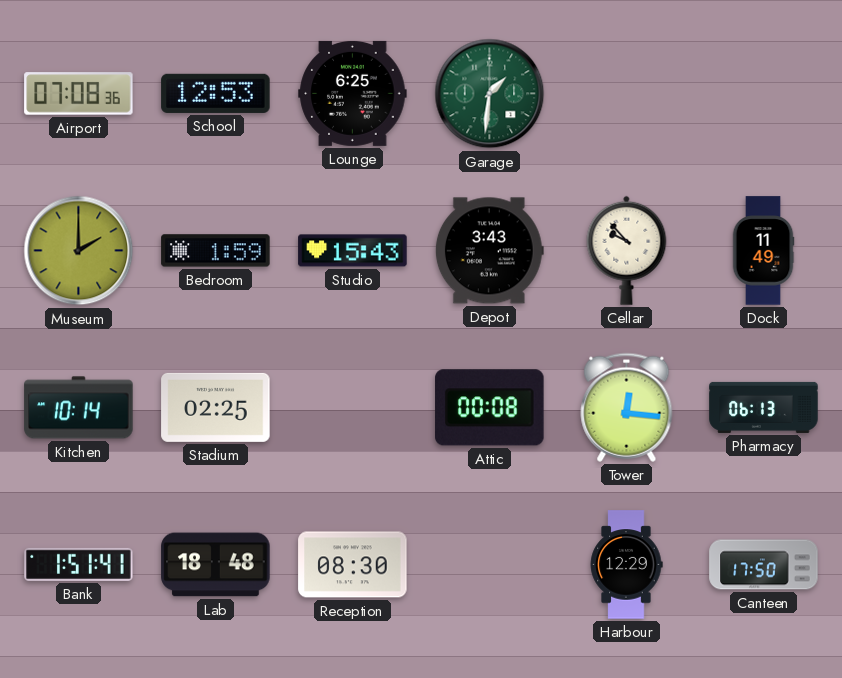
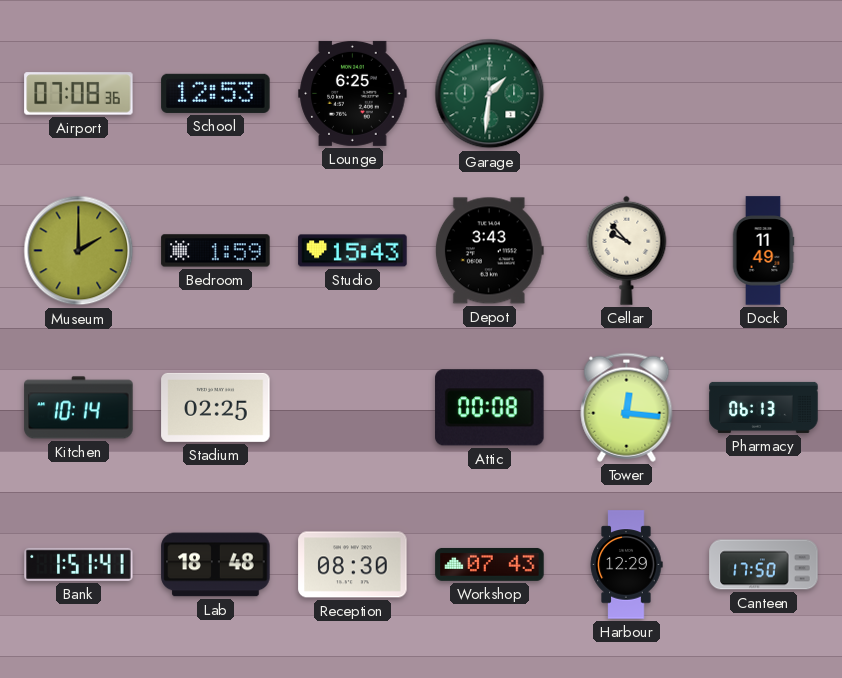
Workshop: none -> 07:43 (490, 564)
